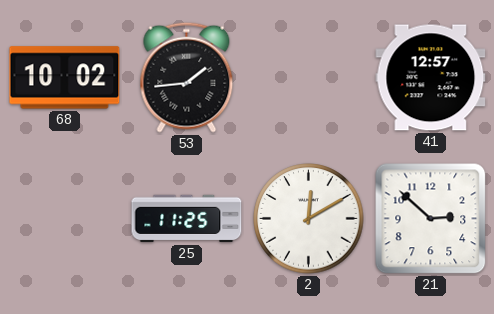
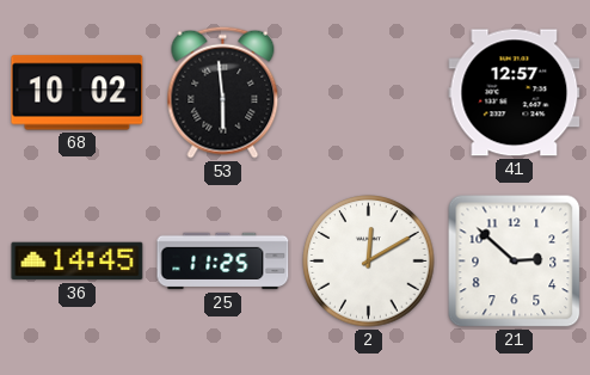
53: 1:44 -> 5:59 (223, 92)
36: none -> 14:45 (78, 262)
